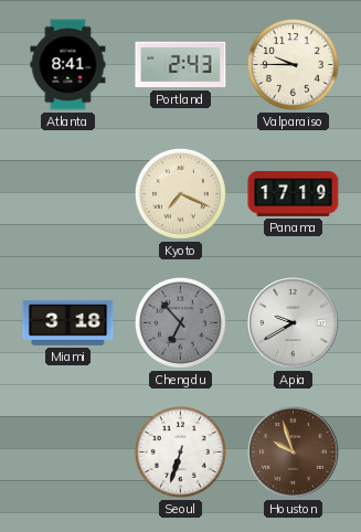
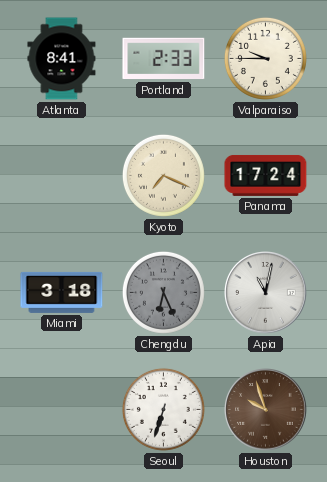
Portland: 2:43 -> 2:33 (164, 59)
Panama: 17:19 -> 17:24 (266, 175)
Chengdu: 6:53 -> 6:26 (163, 292)
Apia: 9:40 -> 11:02 (266, 293)
